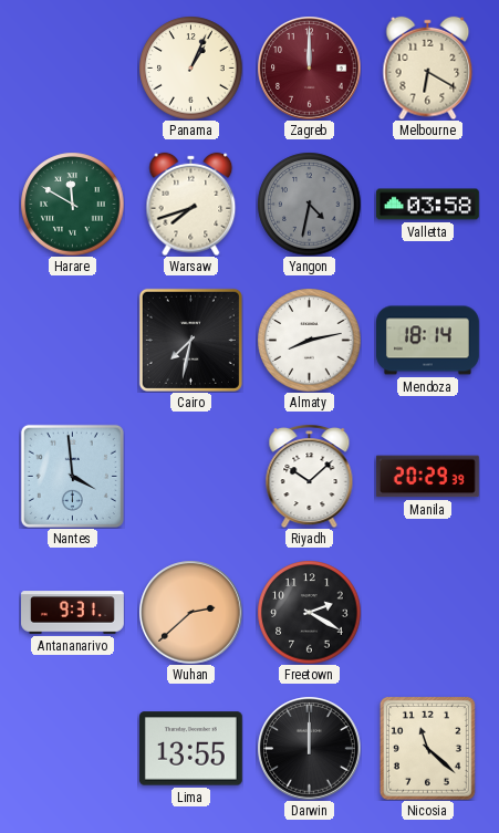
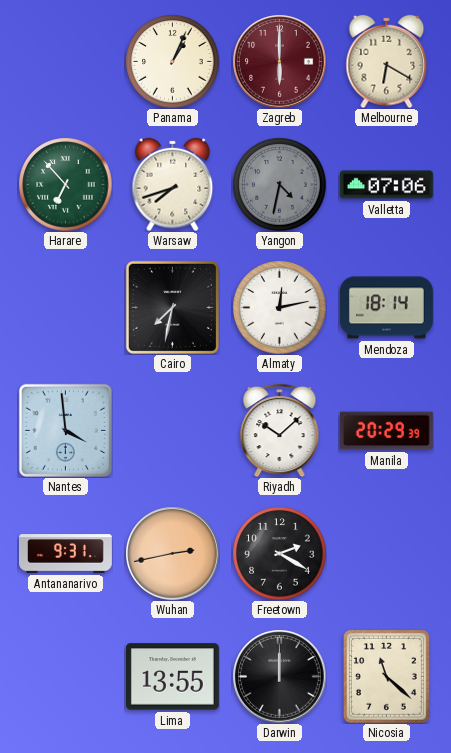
Zagreb: 12:00 -> 6:00 (279, 61)
Harare: 11:50 -> 6:53 (65, 184)
Valletta: 03:58 -> 07:06 (386, 185)
Almaty: 8:13 -> 12:13 (279, 307)
Wuhan: 2:38 -> 2:43 (172, 553)
